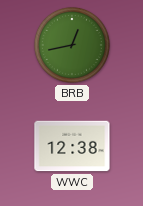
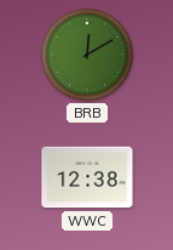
BRB: 12:43 -> 12:10 (87, 55)
